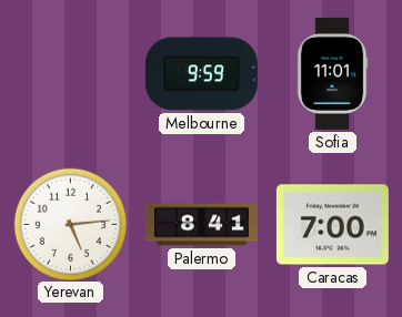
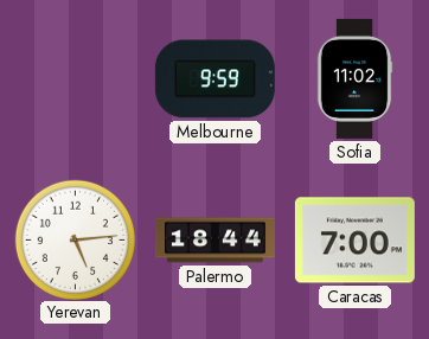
Sofia: 11:01 -> 11:02 (354, 78)
Palermo: 8:41 -> 18:44 (214, 241)
